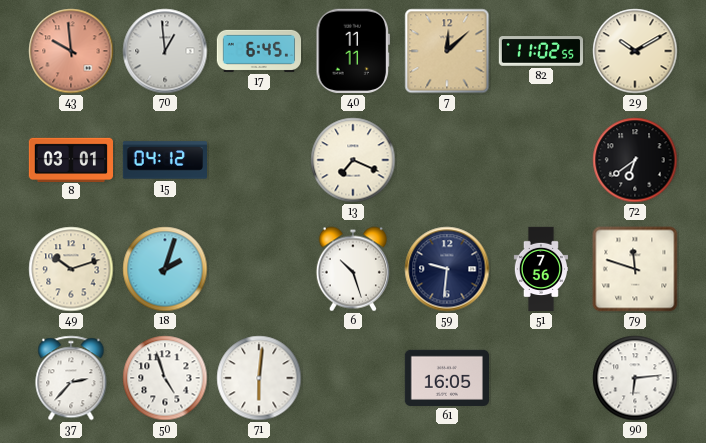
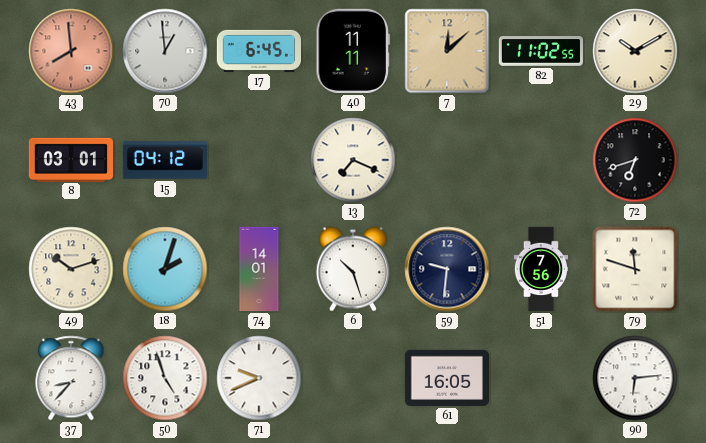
43: 9:59 -> 7:59 (71, 51)
72: 6:39 -> 6:42 (635, 160)
74: none -> 14:01 (259, 269)
37: 2:37 -> 8:37 (71, 378)
71: 6:01 -> 9:41 (259, 378)
